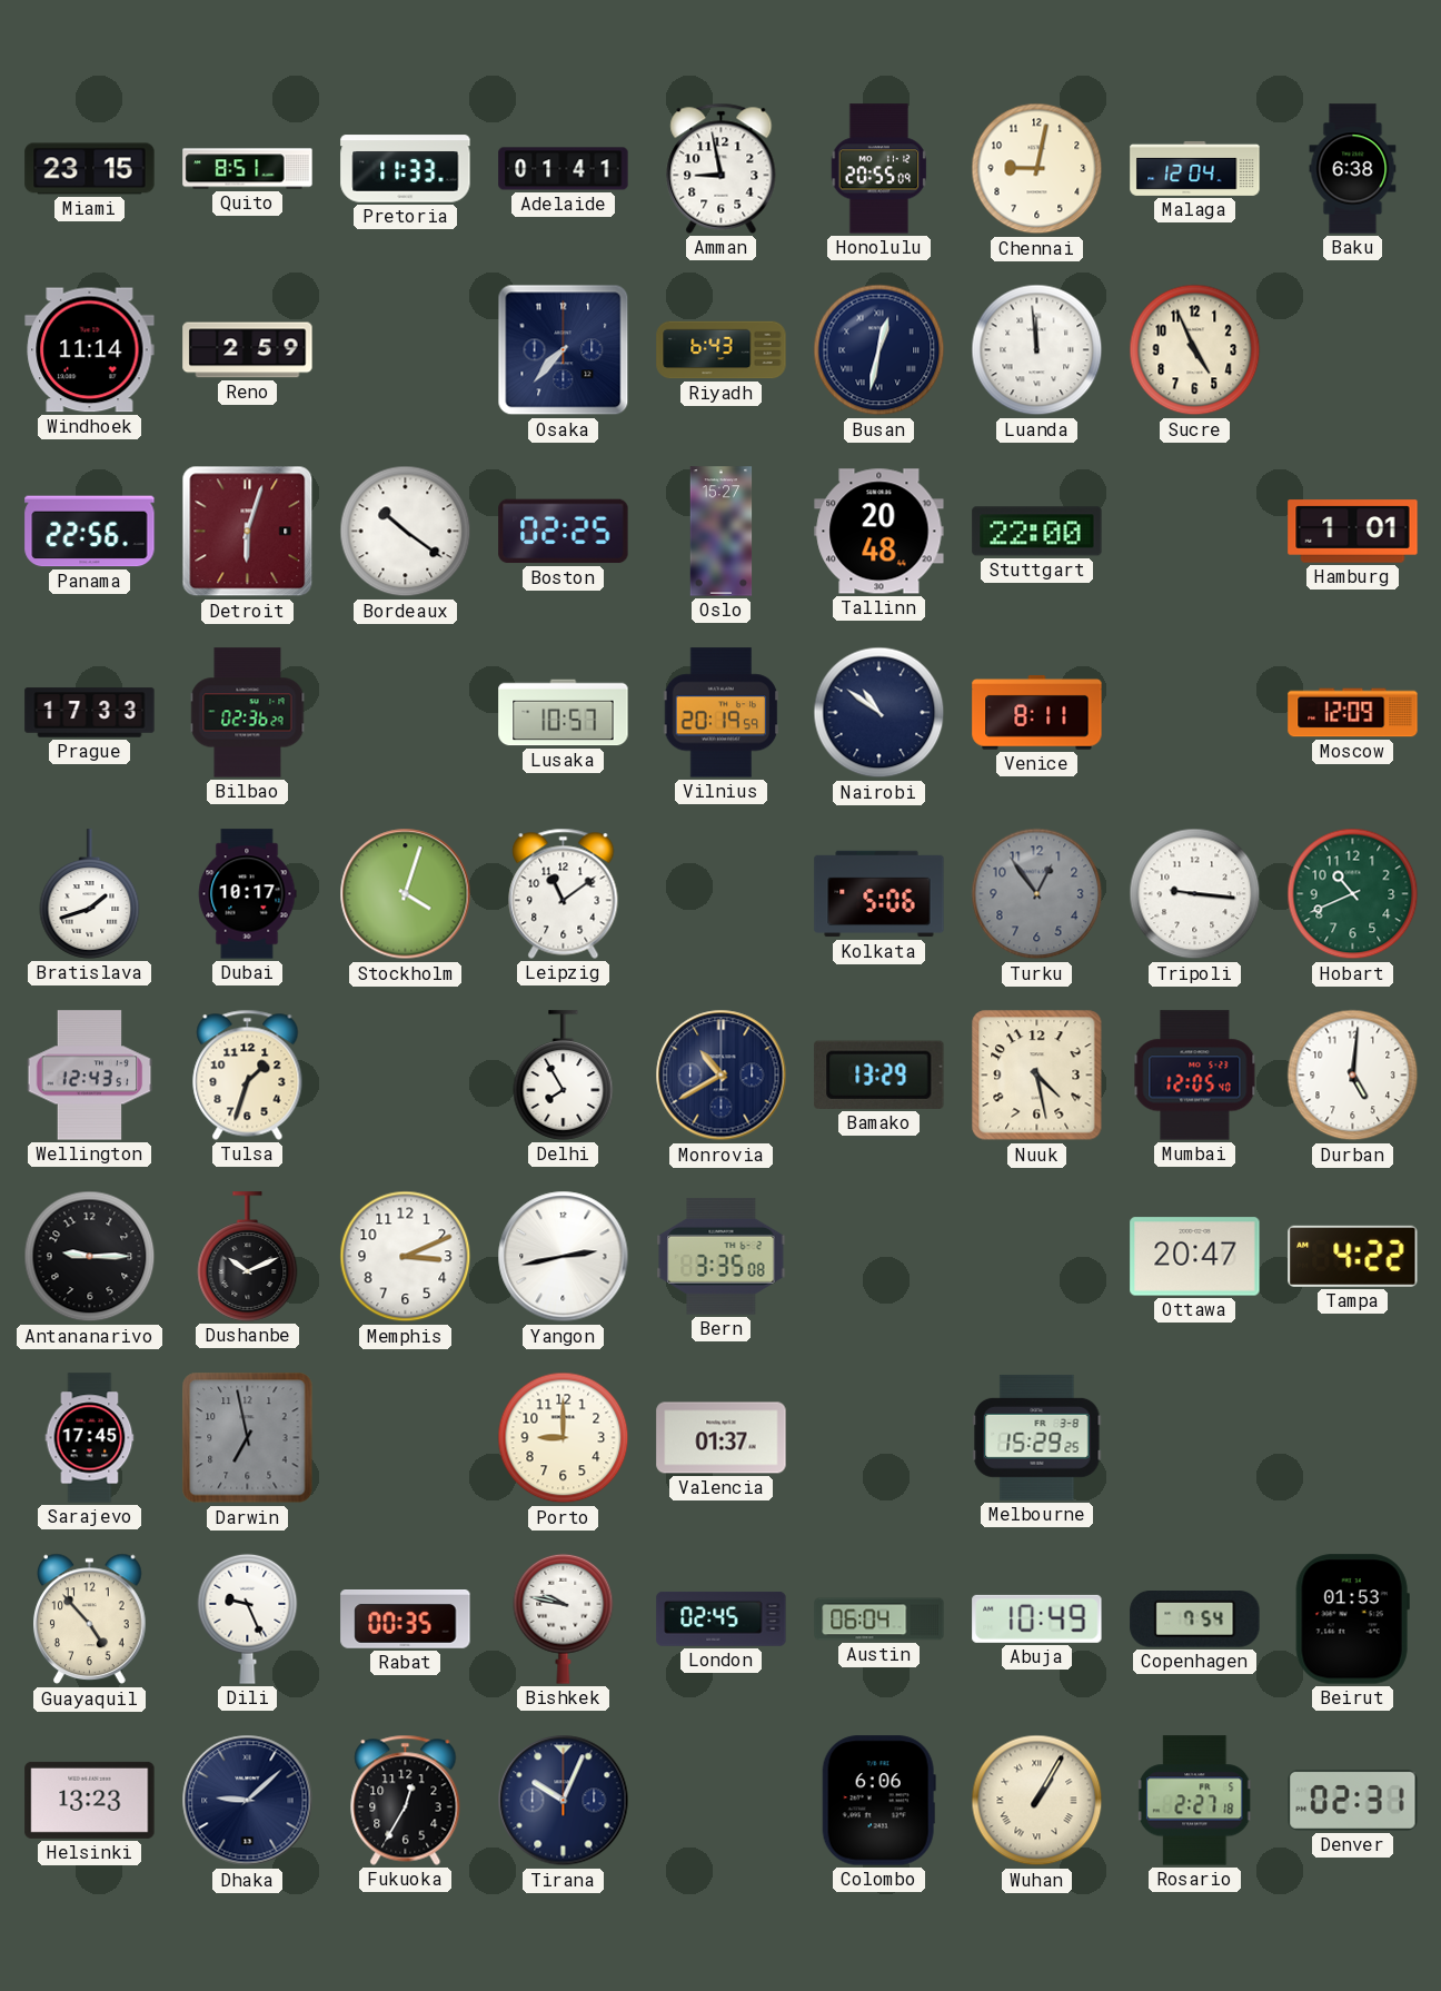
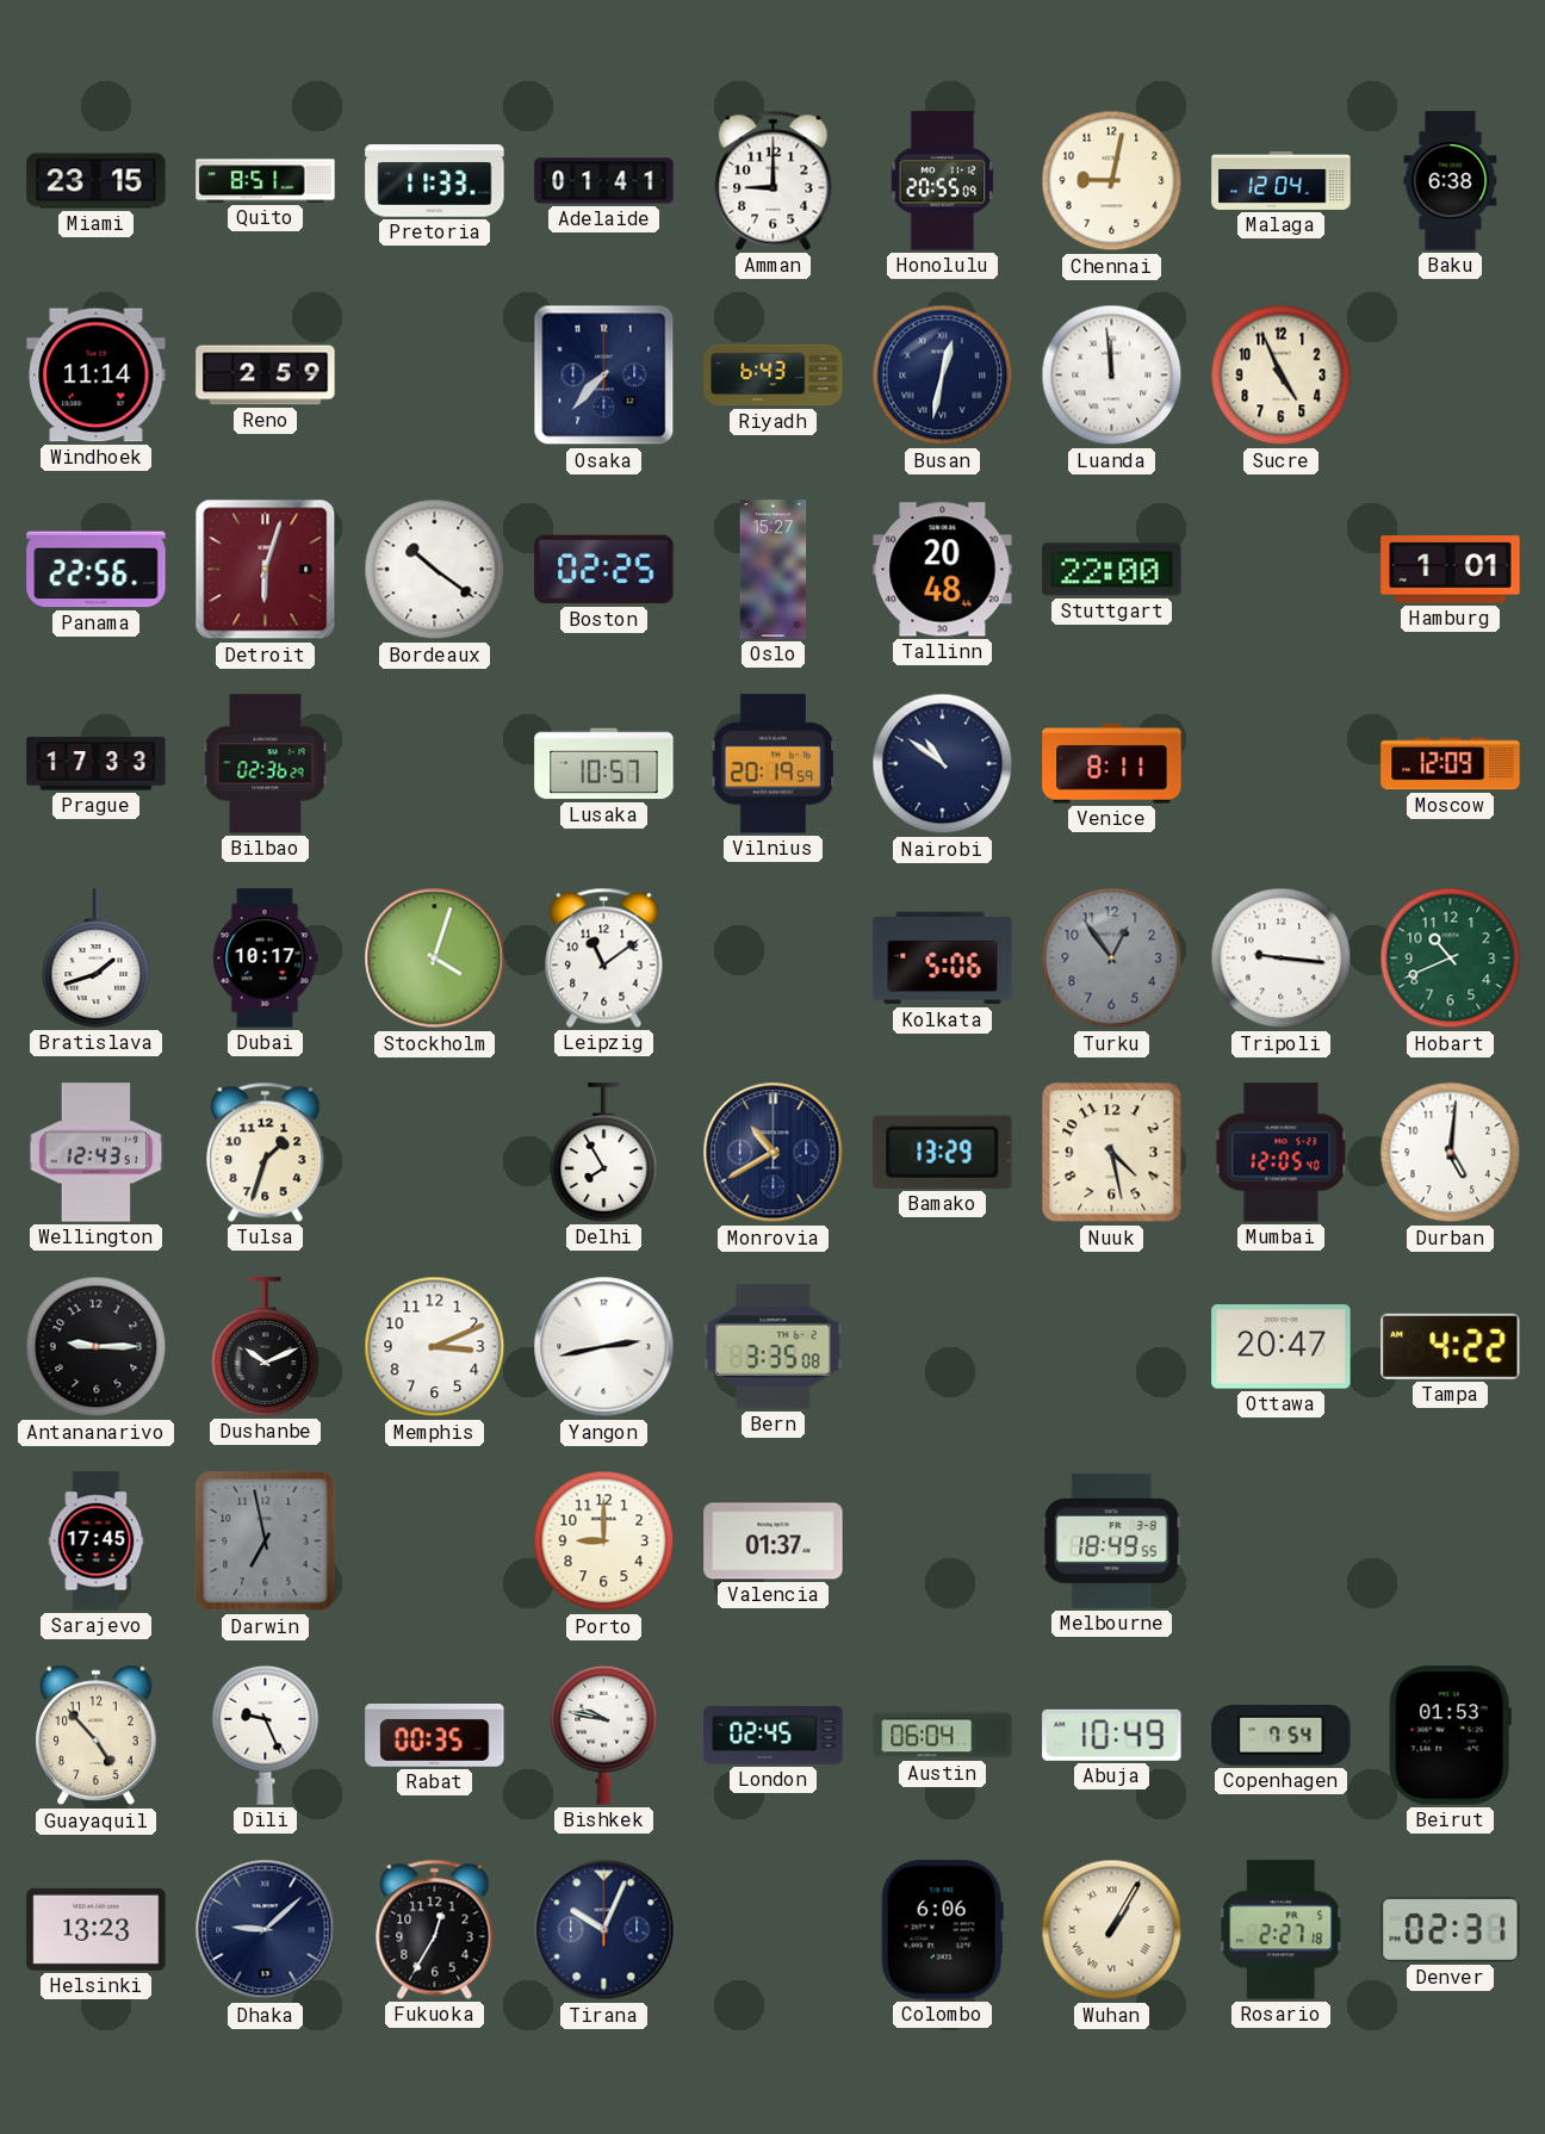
Amman: 8:58 -> 9:00 (774, 180)
Melbourne: 15:29 -> 18:49 (1112, 1540)
